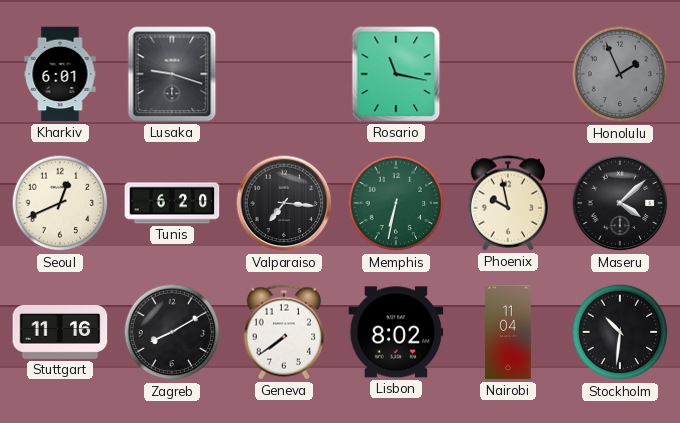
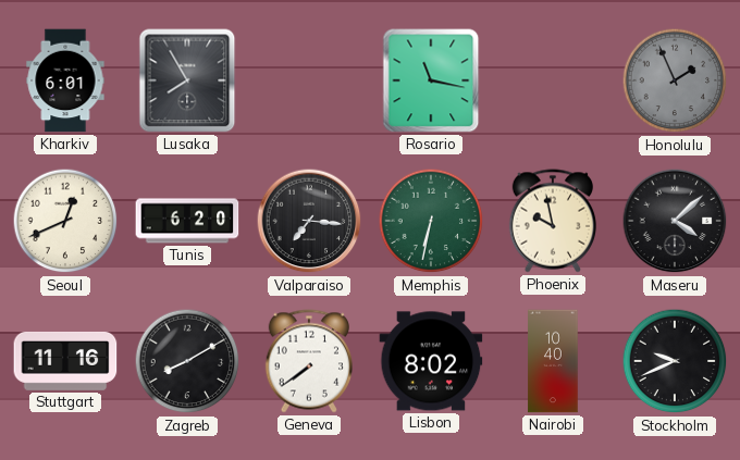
Lusaka: 9:18 -> 7:55 (187, 80)
Nairobi: 11:04 -> 10:40 (553, 361)
Stockholm: 10:31 -> 9:41 (675, 361)
